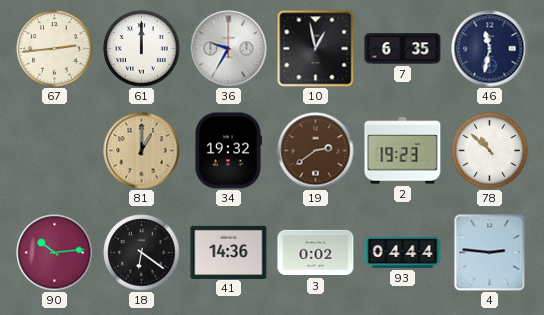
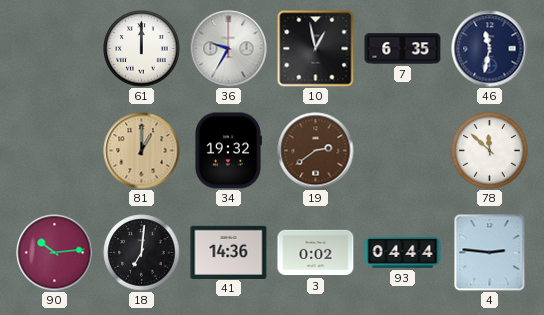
67: 2:44 -> none (55, 49)
2: 19:23 -> none (403, 151)
78: 10:52 -> 11:52 (490, 151)
18: 6:21 -> 7:01 (142, 253)
